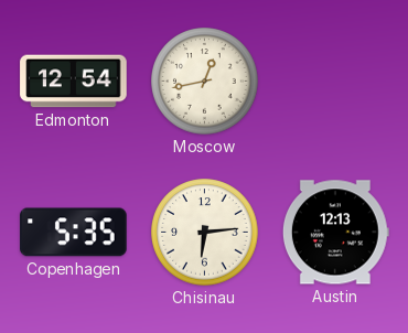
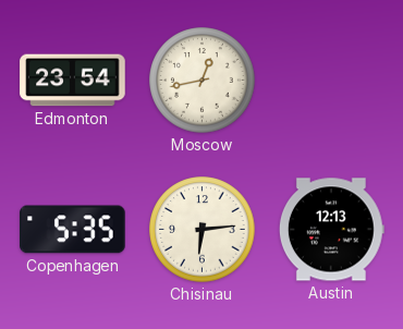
Edmonton: 12:54 -> 23:54 (73, 81)
